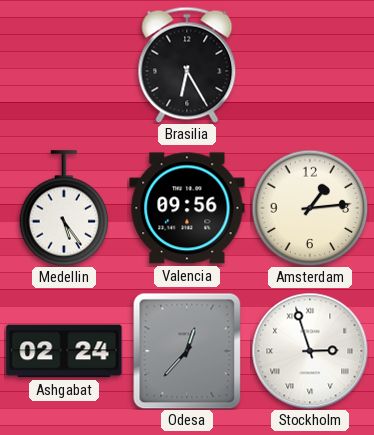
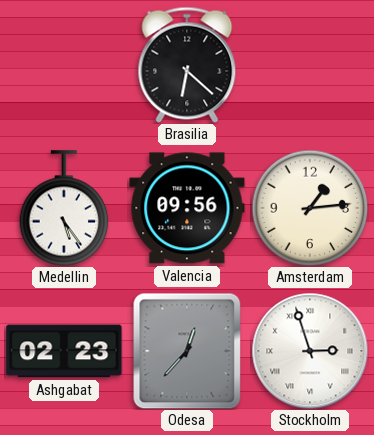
Brasilia: 6:25 -> 6:22 (187, 65)
Ashgabat: 02:24 -> 02:23 (64, 351)
